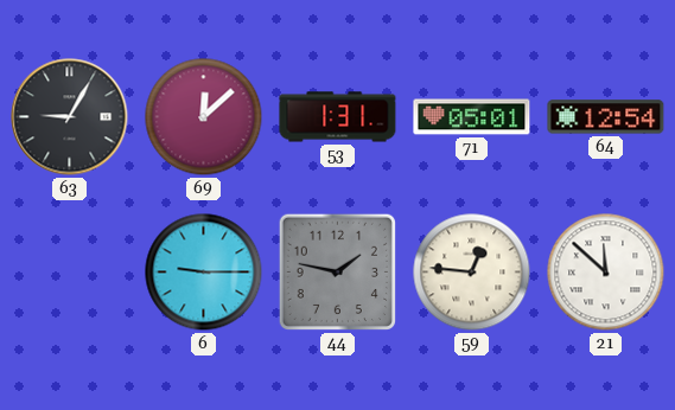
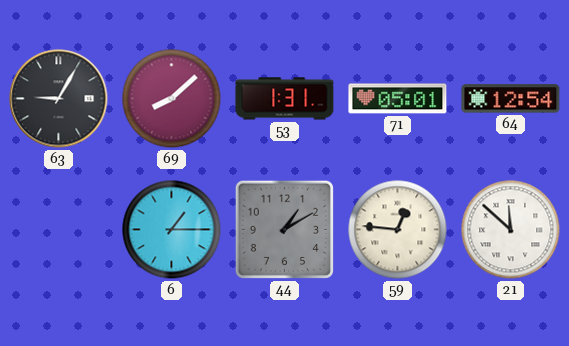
69: 12:08 -> 8:08 (172, 99)
6: 9:15 -> 1:15 (172, 230)
44: 1:47 -> 1:10 (284, 229)
